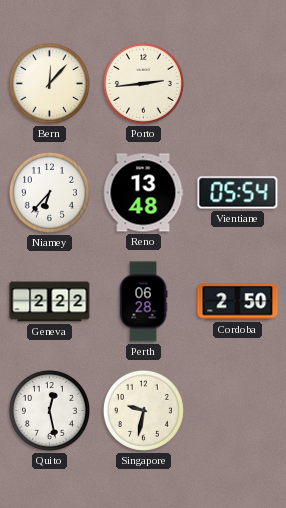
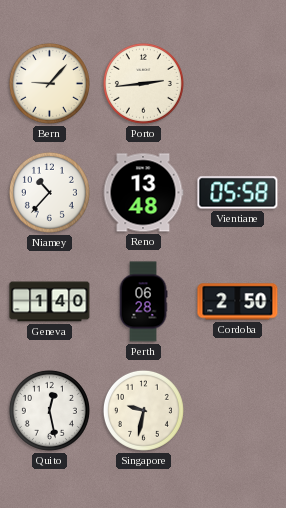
Bern: 12:07 -> 9:07 (49, 83)
Niamey: 6:37 -> 10:37 (49, 192)
Vientiane: 05:54 -> 05:58 (238, 193)
Geneva: 2:22 -> 1:40 (50, 302)
